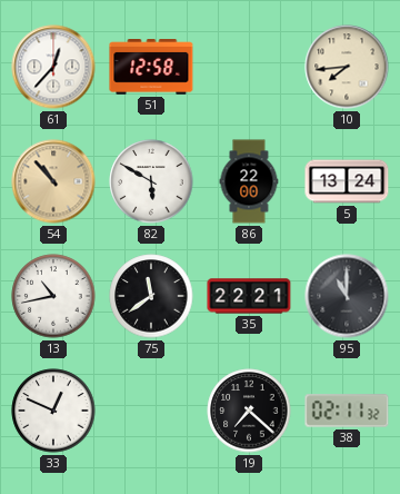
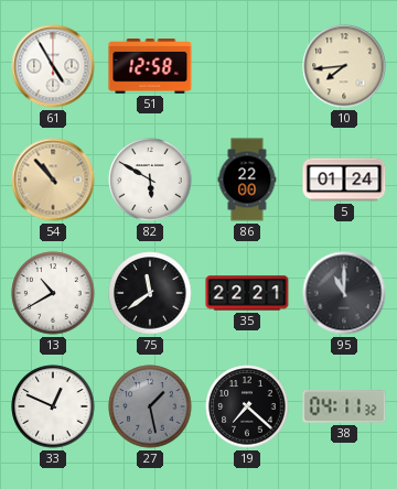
61: 12:37 -> 4:55 (53, 66)
5: 13:24 -> 01:24 (344, 180)
13: 10:43 -> 10:40 (53, 293)
27: none -> 1:28 (150, 406)
38: 02:11 -> 04:11 (344, 406)
